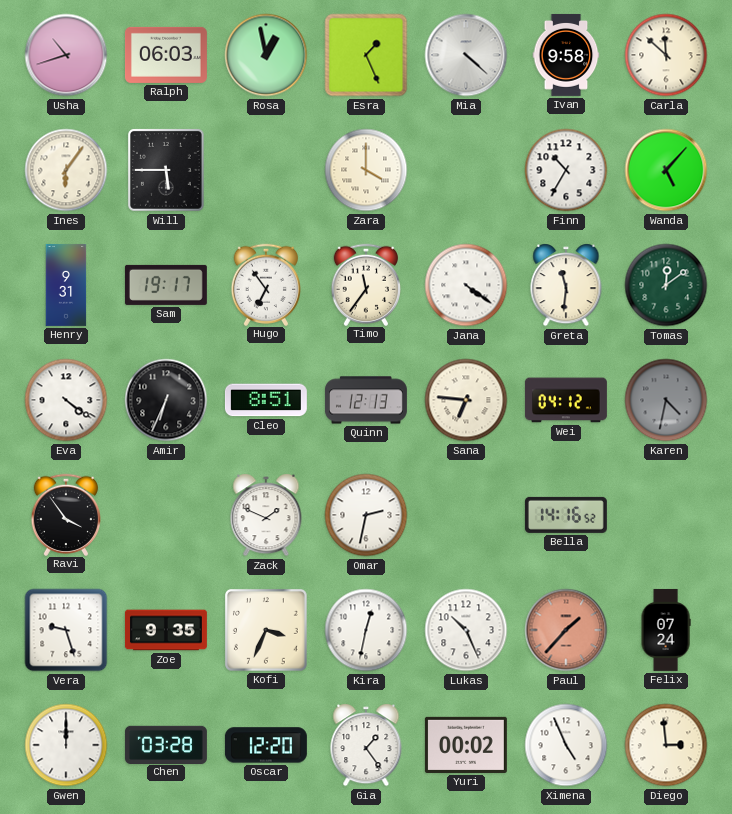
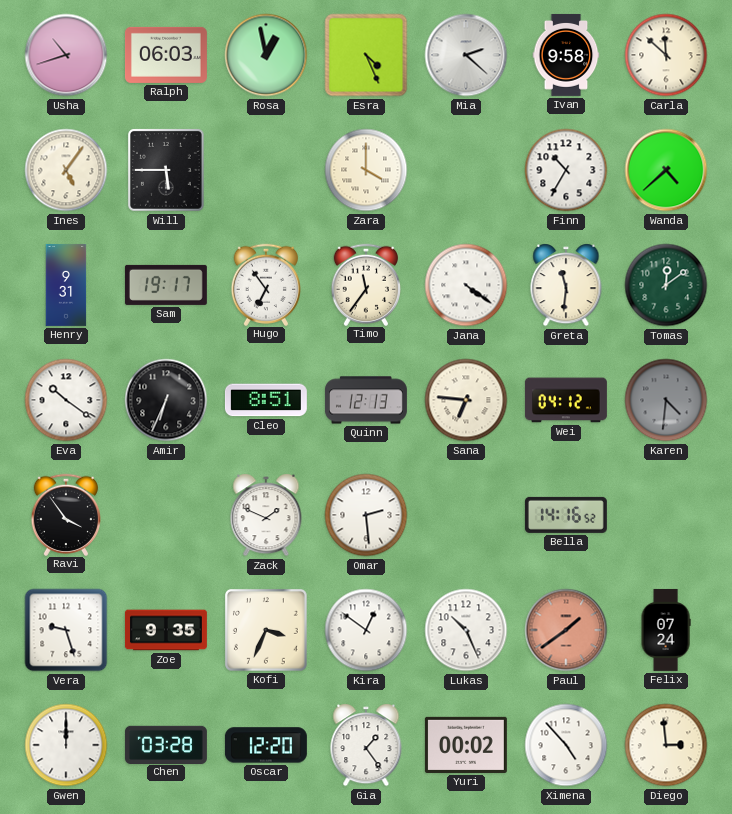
Esra: 1:26 -> 4:26 (366, 55)
Mia: 4:22 -> 2:22 (466, 55)
Ines: 6:06 -> 5:06 (66, 170)
Wanda: 5:07 -> 4:38 (666, 170)
Eva: 4:21 -> 10:21 (66, 400)
Karen: 4:32 -> 4:31 (666, 400)
Omar: 2:32 -> 2:29 (366, 515)
Kira: 12:32 -> 12:51 (366, 630)
Paul: 1:37 -> 1:39 (566, 630)
Ximena: 4:56 -> 4:53 (566, 745)
